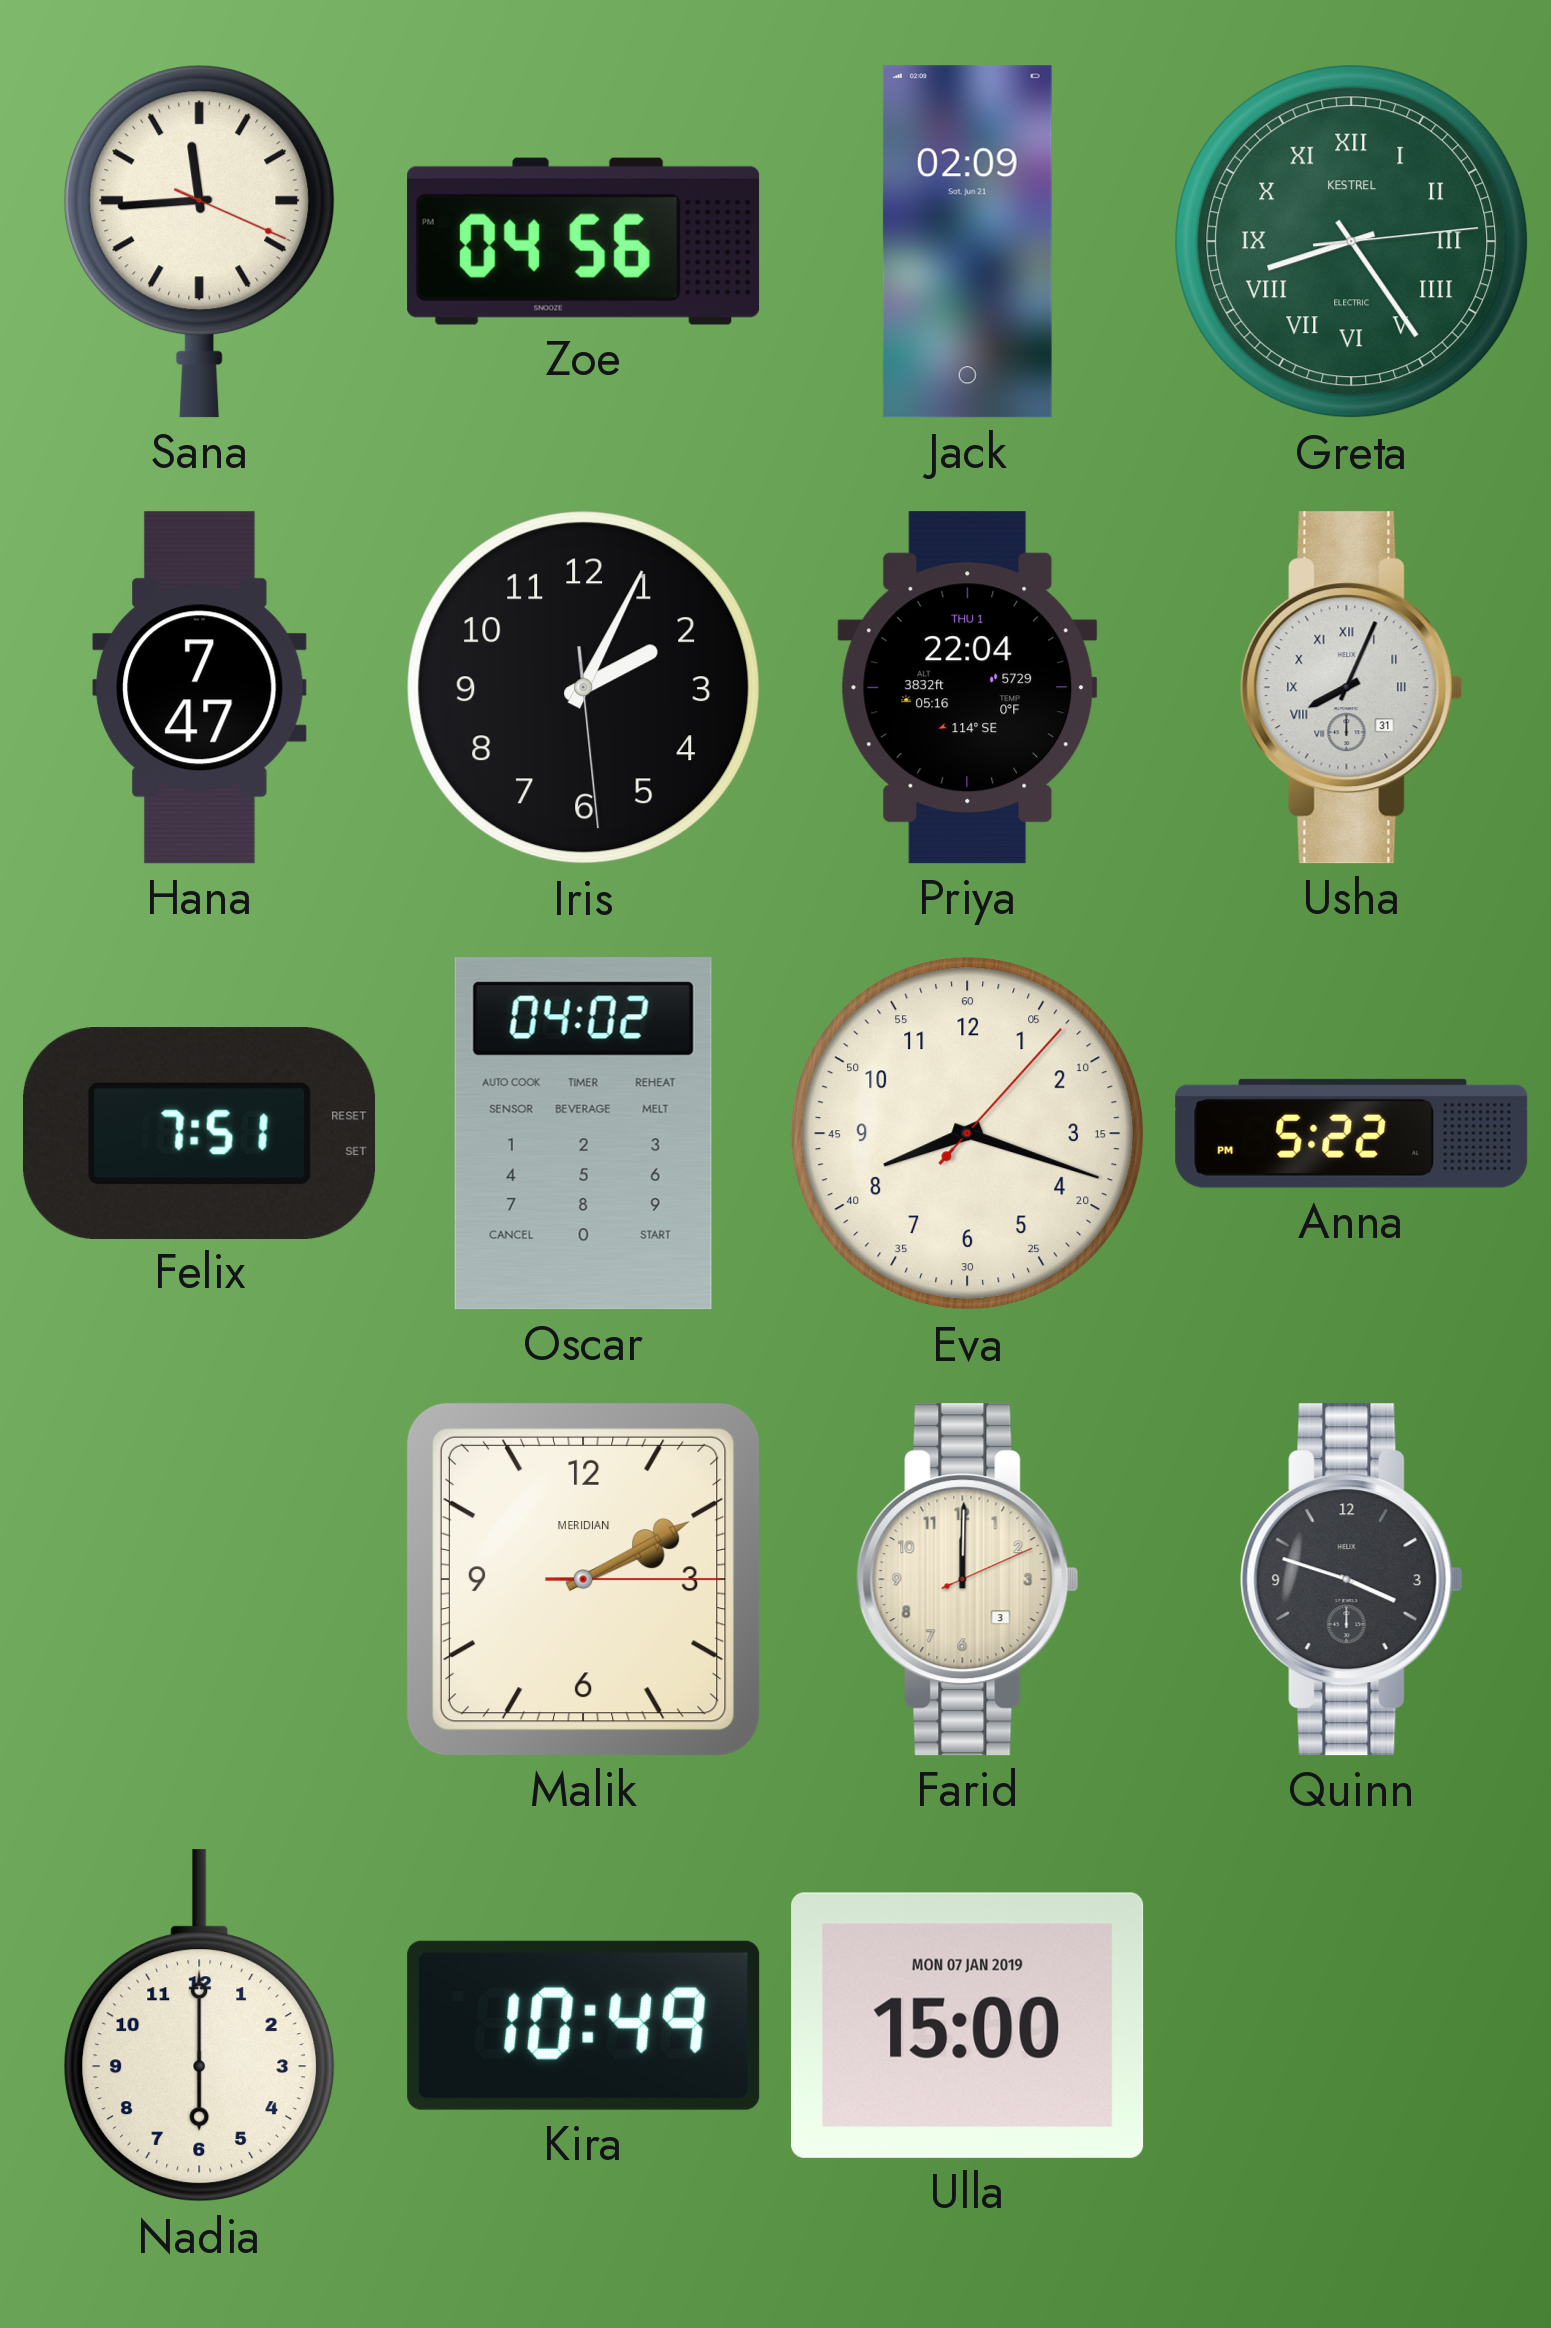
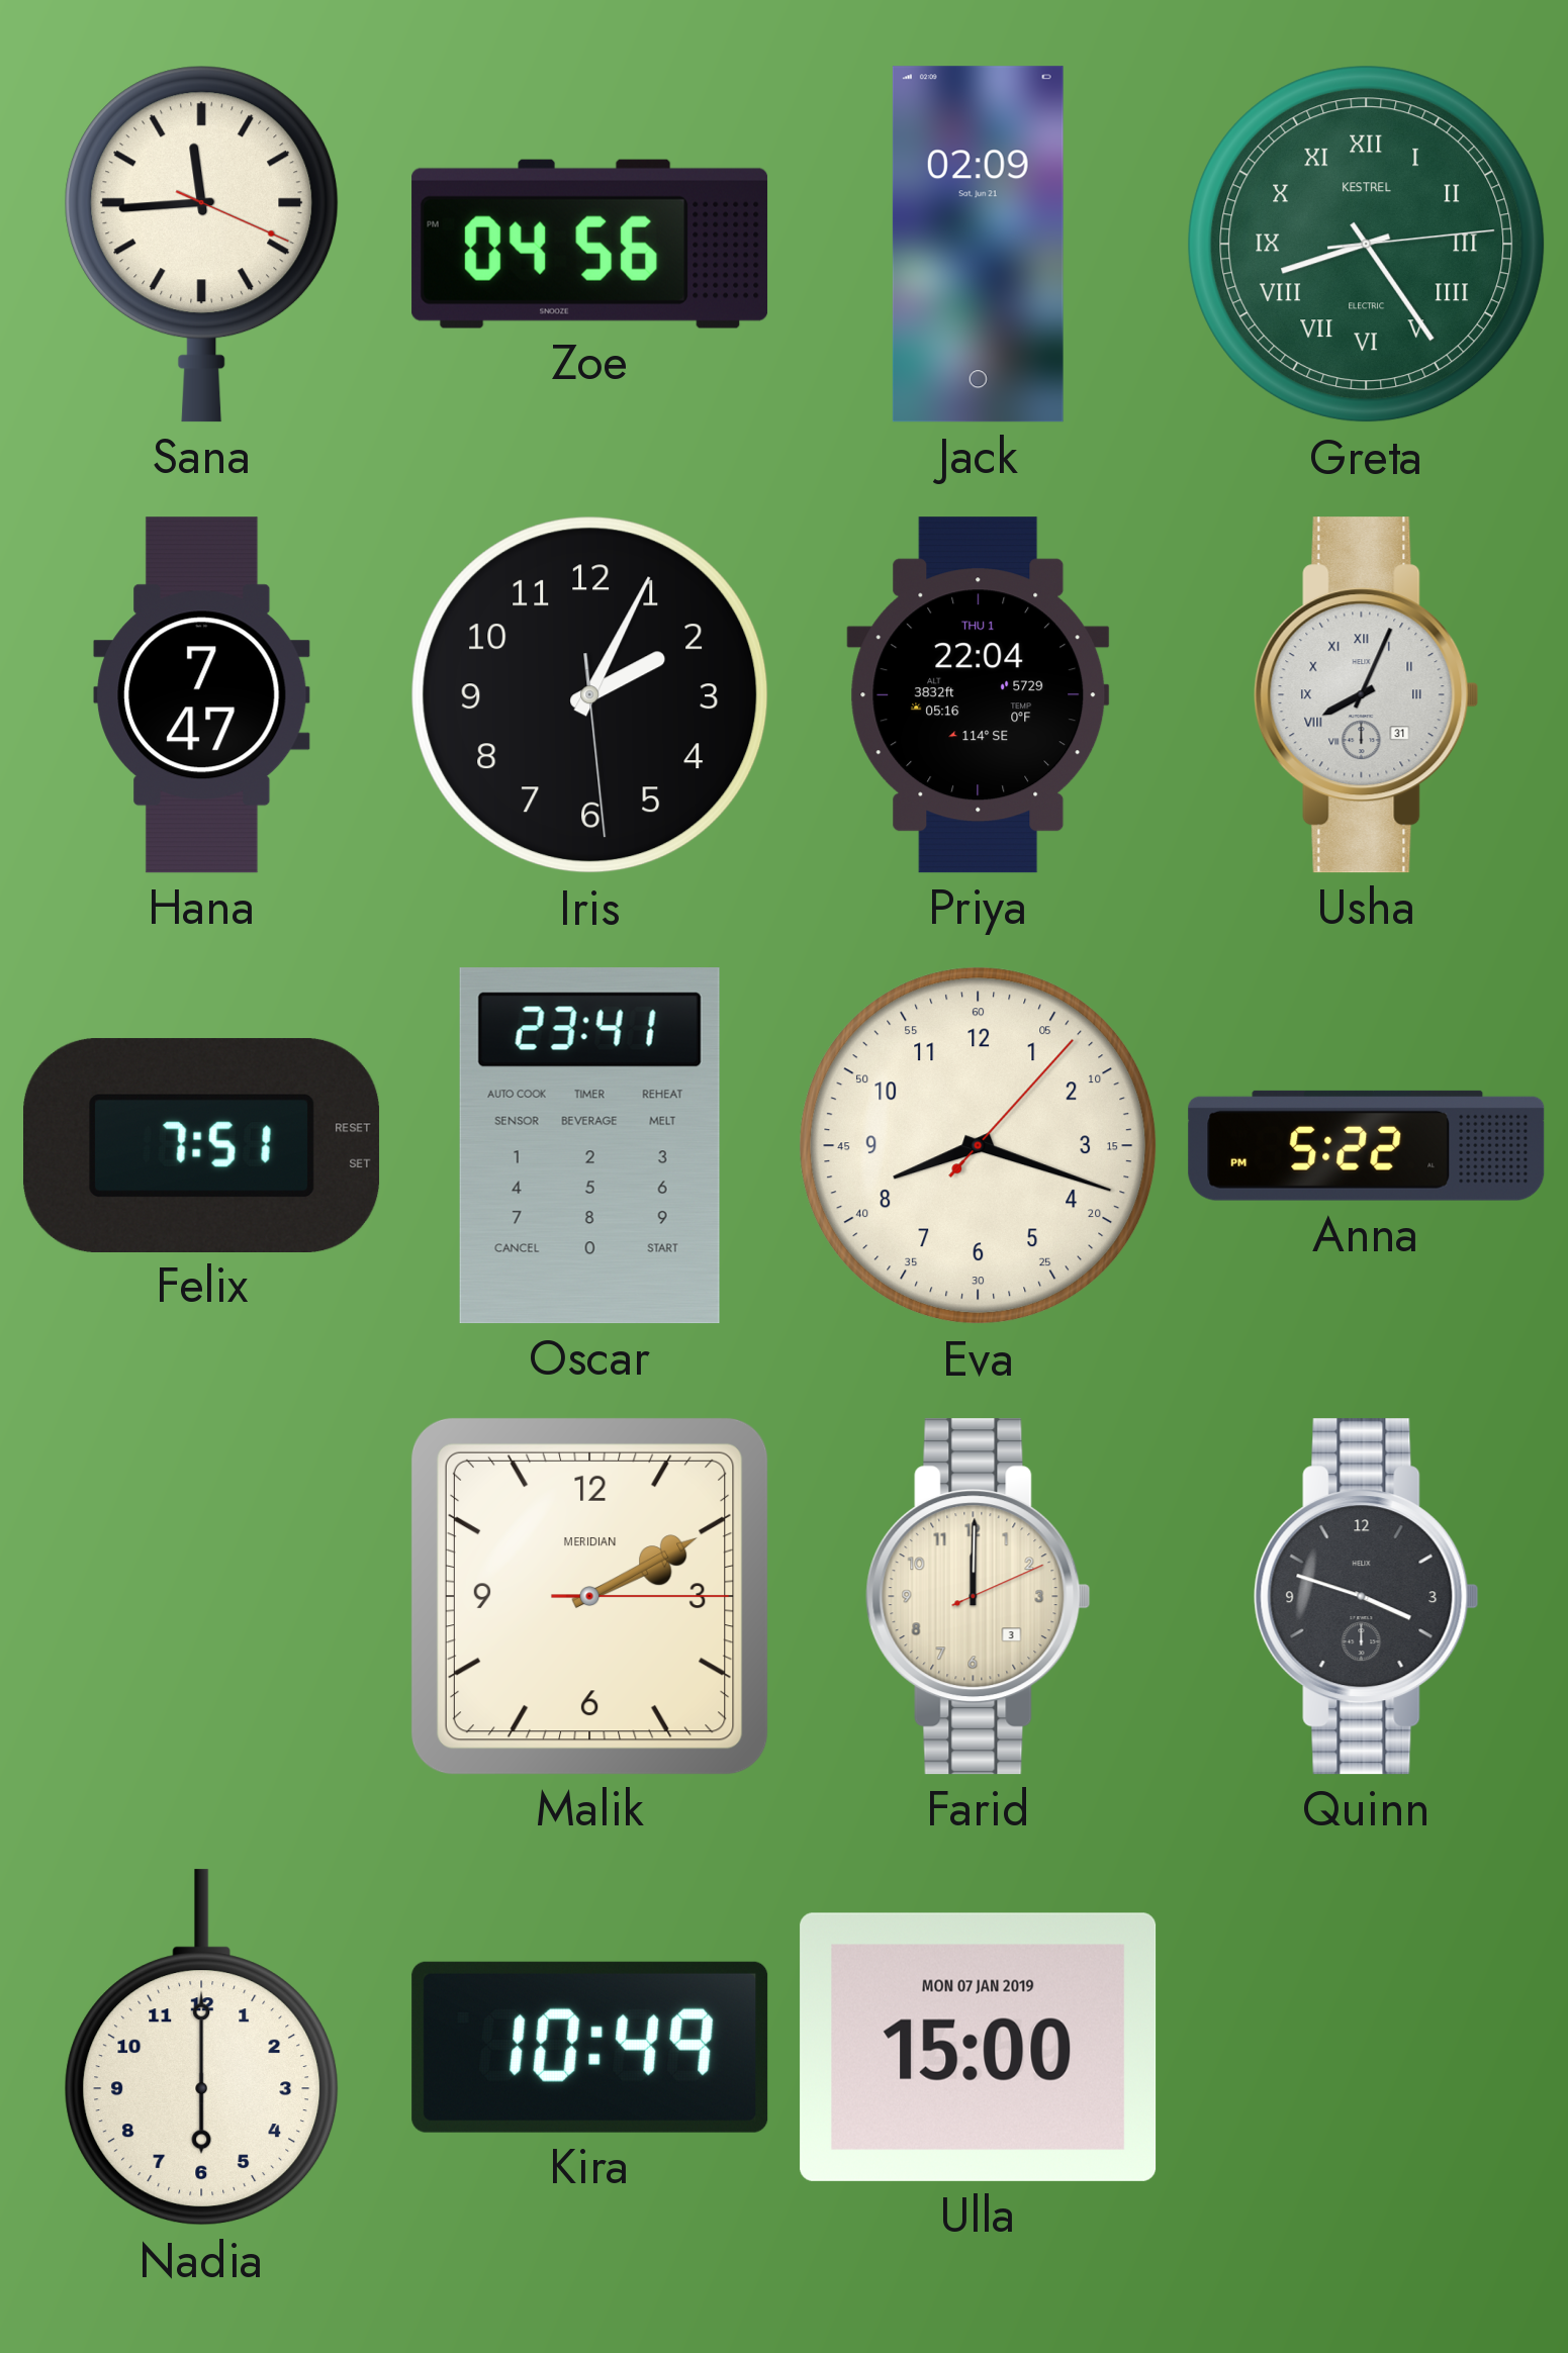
Oscar: 04:02 -> 23:41 (589, 1146)
